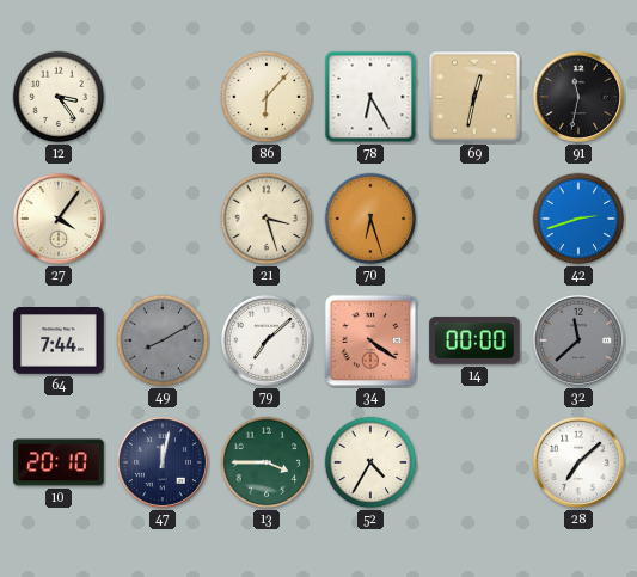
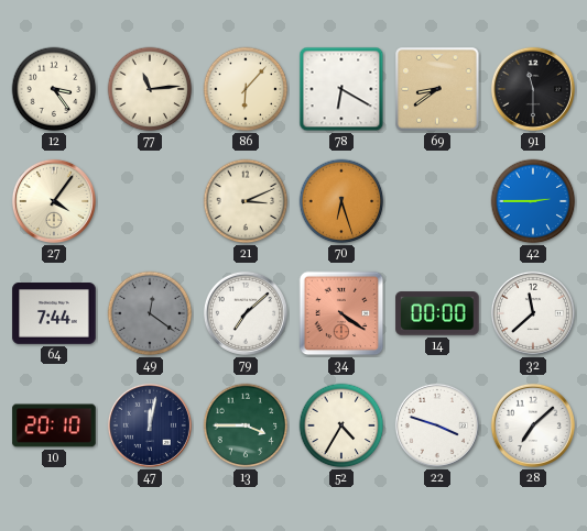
77: none -> 11:14 (150, 89)
78: 6:25 -> 6:20 (341, 89)
69: 12:32 -> 8:39 (437, 89)
91: 11:32 -> 11:30 (533, 89)
21: 3:27 -> 3:11 (246, 201)
42: 2:42 -> 2:45 (533, 201)
49: 8:10 -> 12:21 (150, 313)
32 dial: grey -> white (533, 313)
22: none -> 3:48 (437, 425)
